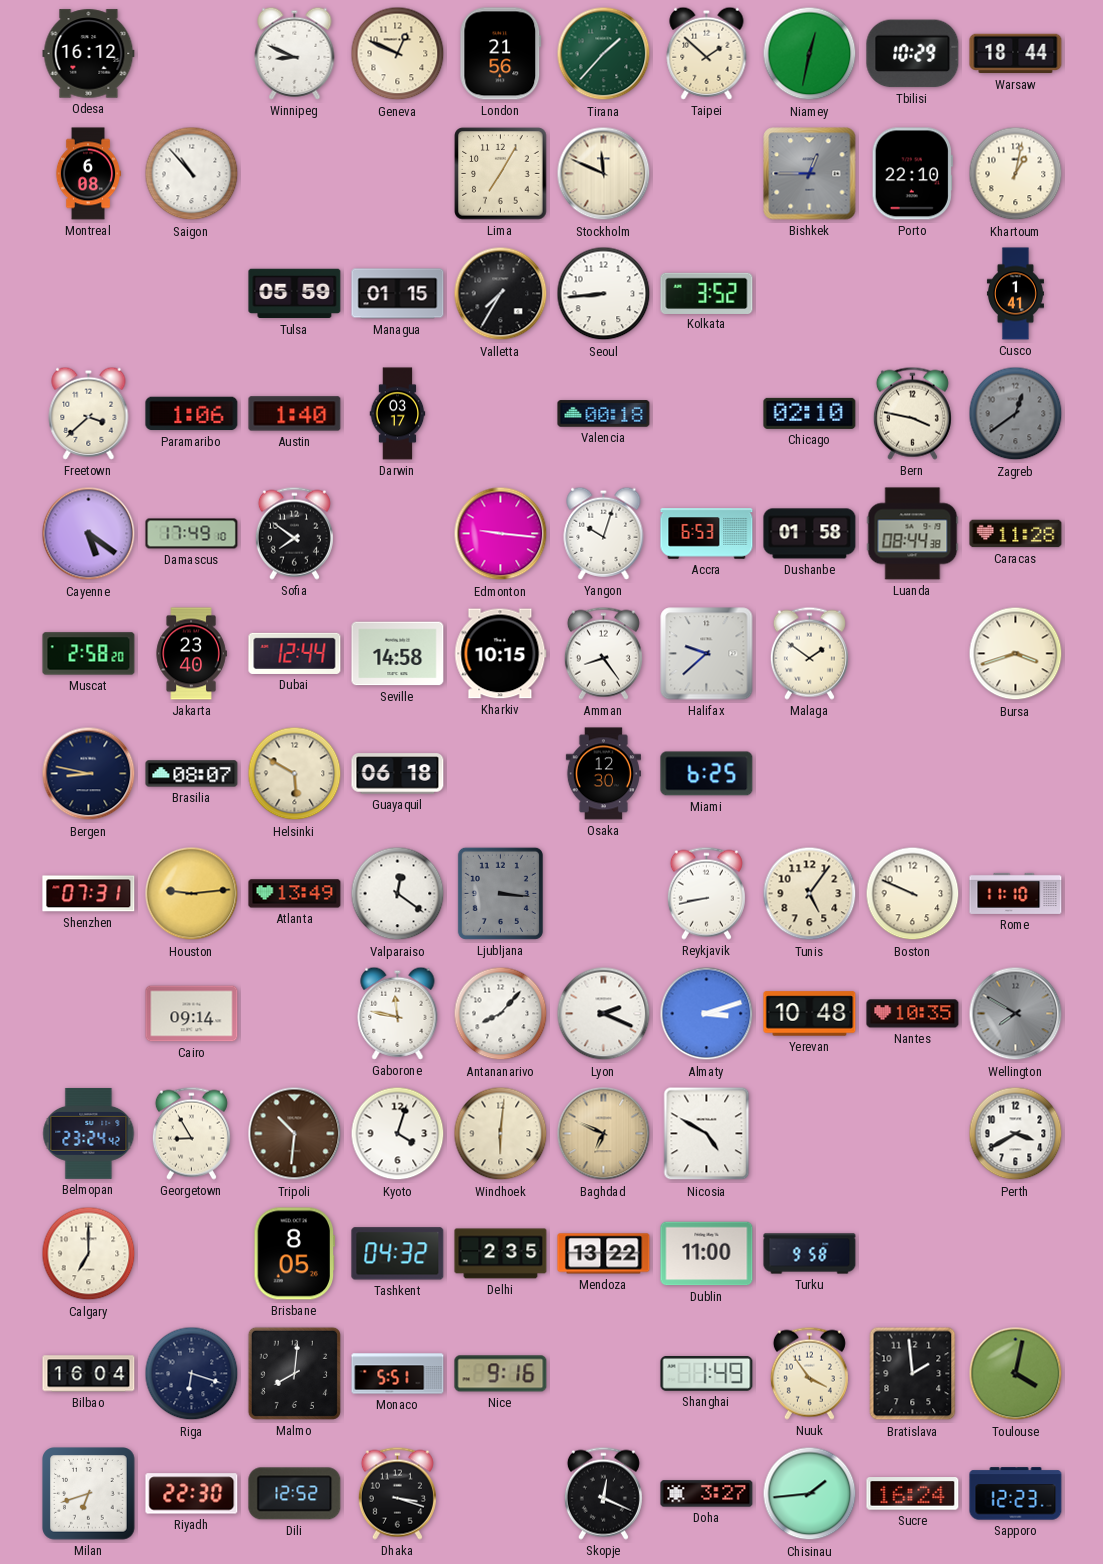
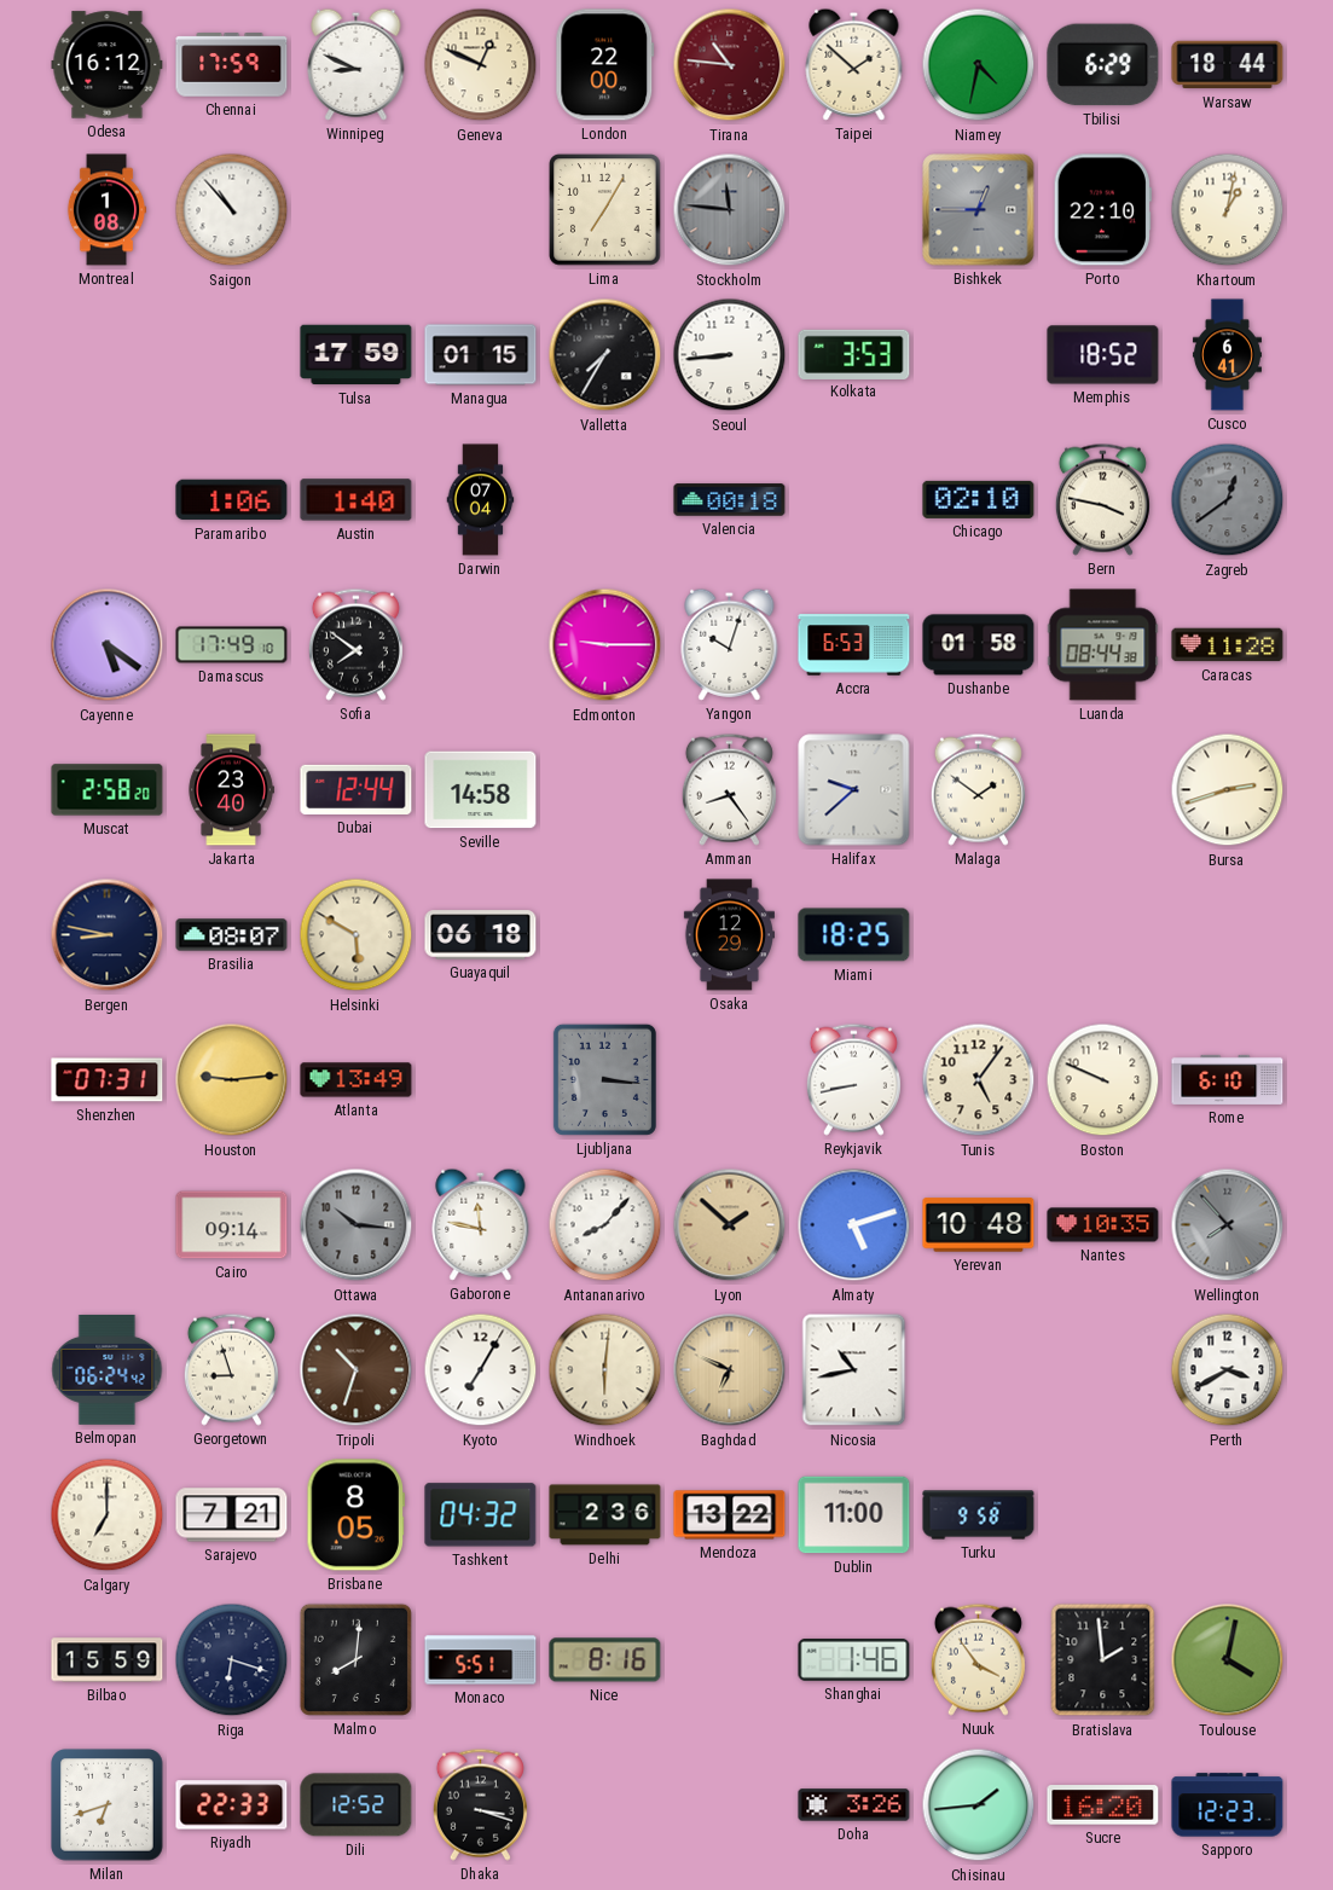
Chennai: none -> 17:59 (232, 65)
London: 21:56 -> 22:00 (605, 65)
Tirana: 1:37 -> 10:46 (730, 65)
Tirana dial: green -> burgundy (730, 65)
Niamey: 12:32 -> 4:32 (979, 65)
Tbilisi: 10:29 -> 6:29 (1103, 65)
Montreal: 6:08 -> 1:08 (106, 210)
Stockholm: 11:49 -> 11:46 (730, 210)
Stockholm dial: cream -> grey (730, 210)
Tulsa: 05:59 -> 17:59 (357, 355)
Kolkata: 3:52 -> 3:53 (854, 354)
Memphis: none -> 18:52 (1103, 355)
Cusco: 1:41 -> 6:41 (1227, 355)
Freetown: 3:38 -> none (89, 413)
Darwin: 03:17 -> 07:04 (481, 500)
Edmonton: 9:16 -> 9:15 (605, 645)
Kharkiv: 10:15 -> none (501, 654)
Bursa: 3:42 -> 2:42 (1228, 790)
Osaka: 12:30 -> 12:29 (729, 935)
Miami: 6:25 -> 18:25 (854, 935)
Valparaiso: 12:21 -> none (398, 894)
Rome: 11:10 -> 6:10 (1228, 1079)
Ottawa: none -> 10:16 (357, 1225)
Lyon: 2:19 -> 1:52 (730, 1225)
Lyon dial: white -> champagne (730, 1225)
Almaty: 3:12 -> 5:12 (854, 1225)
Wellington: 7:50 -> 7:53 (1228, 1225)
Belmopan: 23:24 -> 06:24 (108, 1369)
Georgetown: 8:55 -> 8:57 (231, 1369)
Tripoli: 10:31 -> 10:33 (357, 1370)
Kyoto: 4:03 -> 7:05 (481, 1370)
Nicosia: 4:50 -> 10:43 (854, 1370)
Sarajevo: none -> 7:21 (232, 1515)
Delhi: 2:35 -> 2:36 (605, 1515)
Bilbao: 16:04 -> 15:59 (108, 1660)
Nice: 9:16 -> 8:16 (605, 1660)
Shanghai: 1:49 -> 1:46 (854, 1660)
Riyadh: 22:30 -> 22:33 (232, 1805)
Skopje: 12:19 -> none (603, 1493)
Doha: 3:27 -> 3:26 (854, 1805)
Sucre: 16:24 -> 16:20 (1103, 1805)
